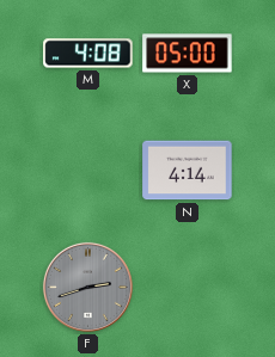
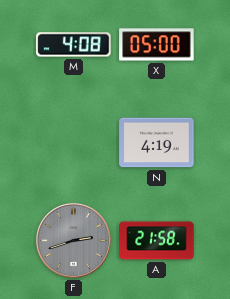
N: 4:14 -> 4:19 (157, 143)
A: none -> 21:58 (157, 241)
